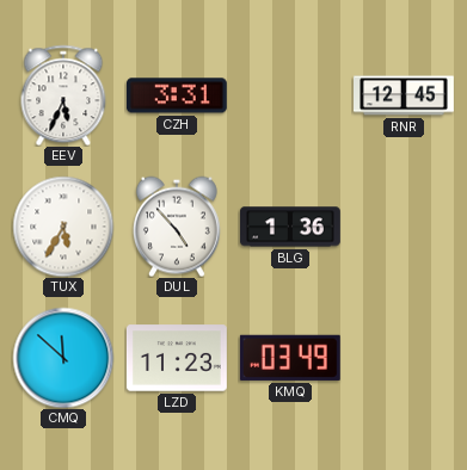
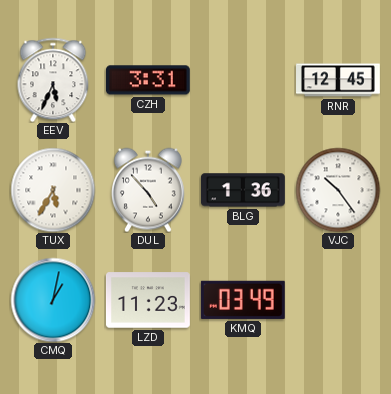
VJC: none -> 10:24 (338, 190)
CMQ: 11:52 -> 1:02 (53, 300)
